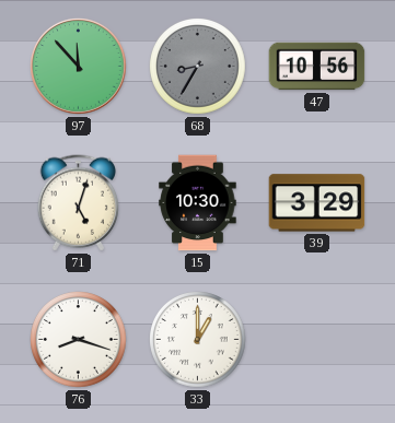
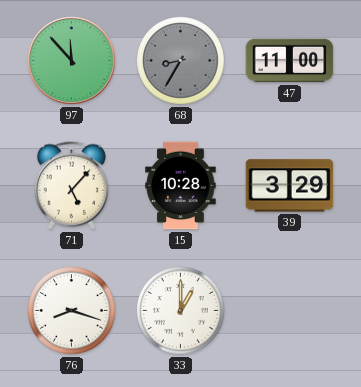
47: 10:56 -> 11:00 (290, 61)
71: 5:03 -> 5:07 (71, 186)
15: 10:30 -> 10:28 (181, 186)
